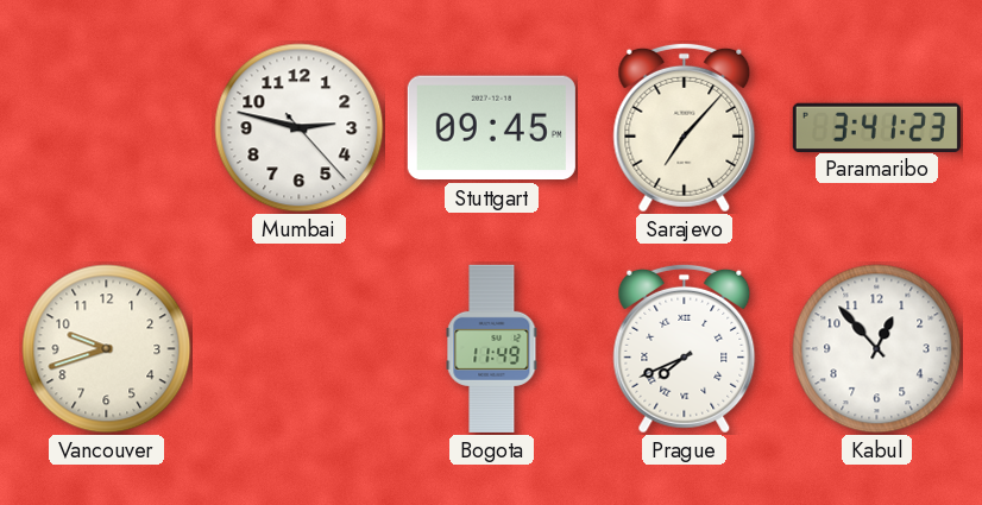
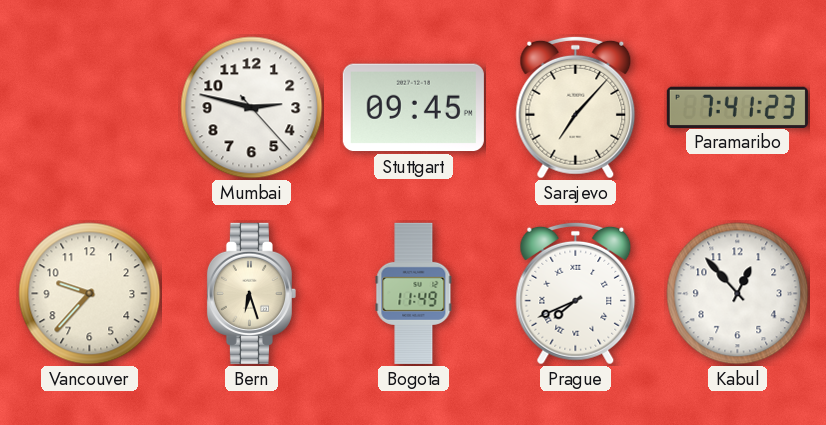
Paramaribo: 3:41 -> 7:41 (737, 107)
Vancouver: 9:42 -> 9:37 (90, 294)
Bern: none -> 6:27 (251, 293)
